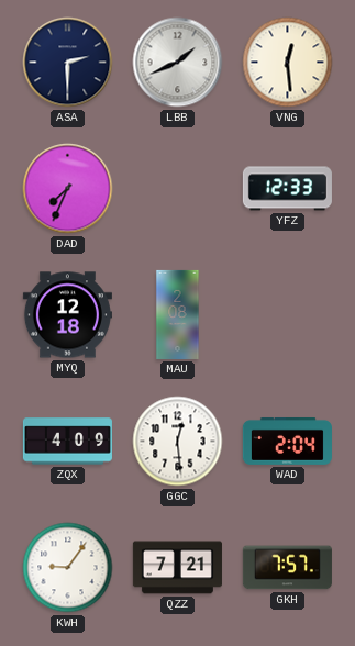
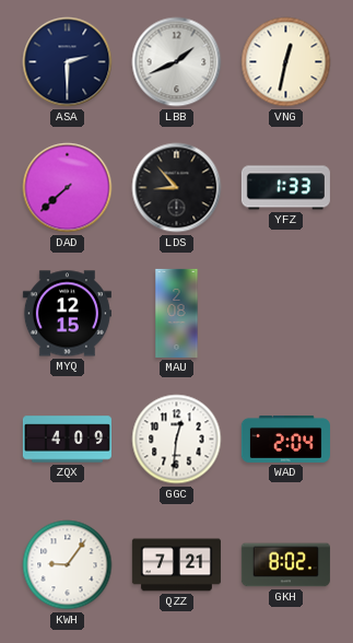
VNG: 12:29 -> 12:32 (286, 62)
DAD: 7:34 -> 7:38 (68, 188)
LDS: none -> 8:53 (177, 188)
YFZ: 12:33 -> 1:33 (285, 188)
MYQ: 12:18 -> 12:15 (67, 314)
GGC: 12:29 -> 12:31 (177, 440)
GKH: 7:57 -> 8:02 (285, 565)
